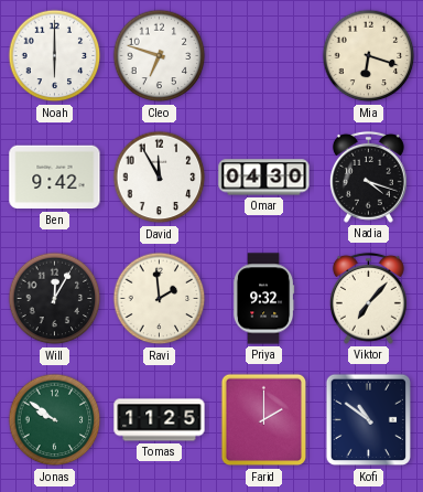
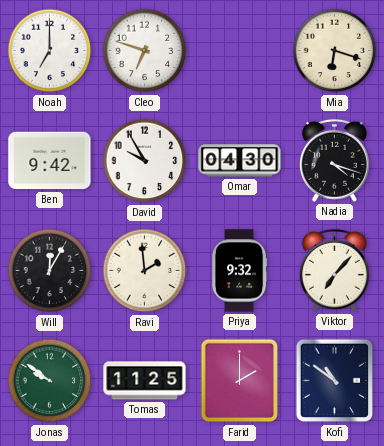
Noah: 6:00 -> 7:00 (50, 51)
David: 11:55 -> 9:55 (145, 161)
